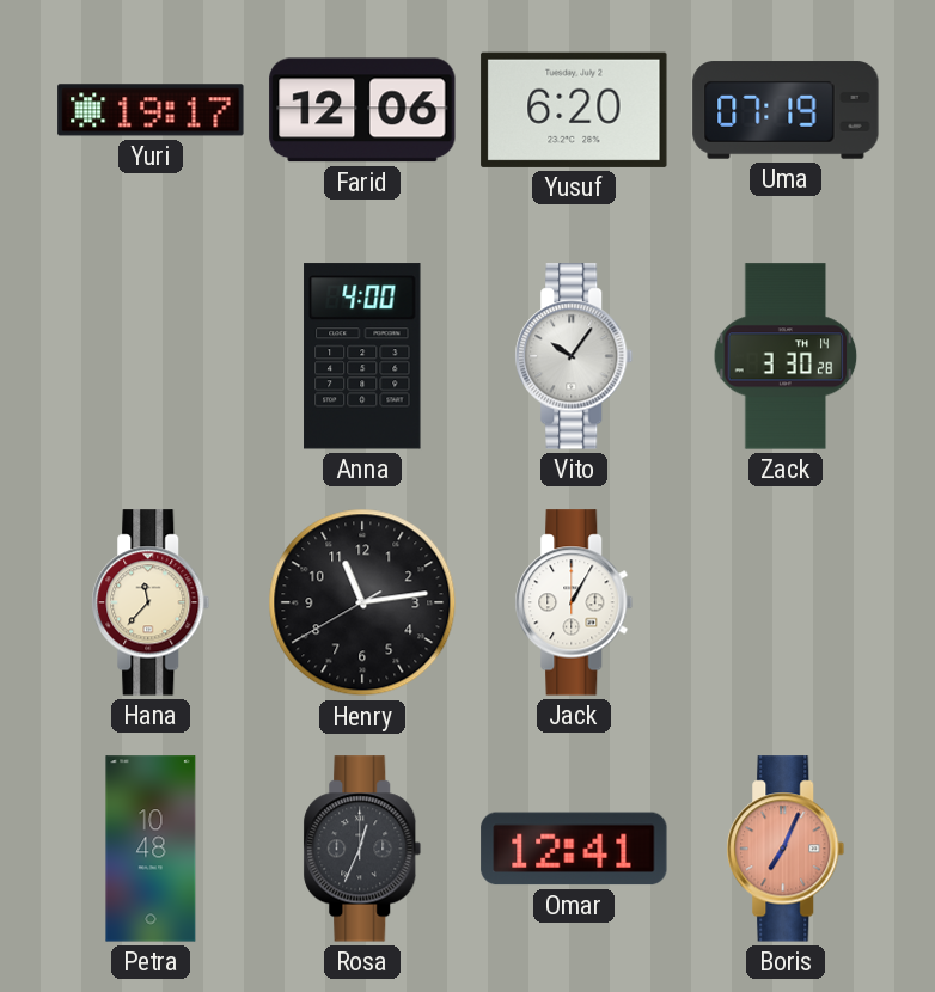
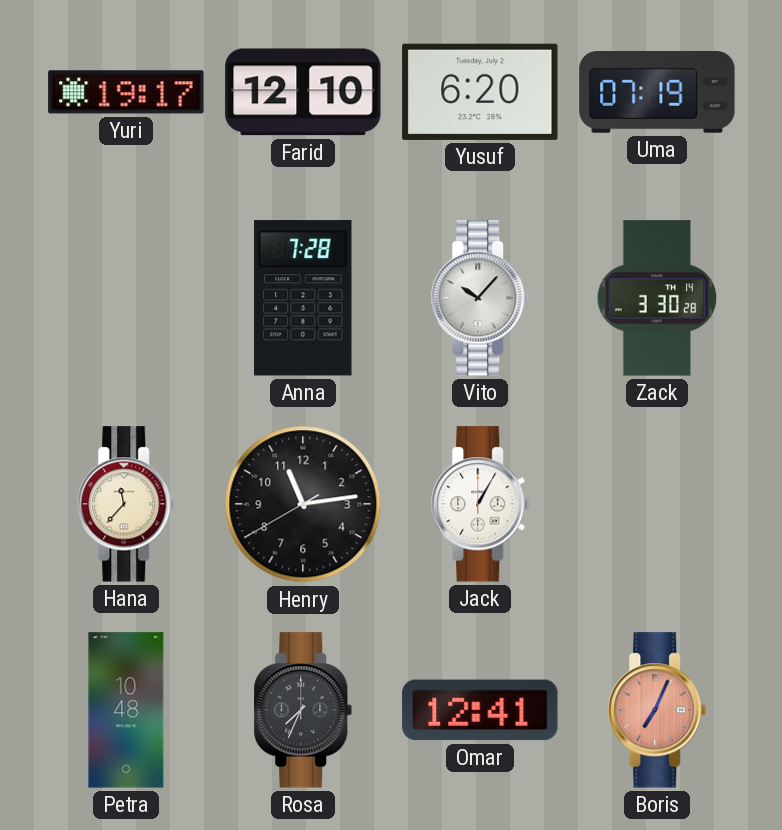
Farid: 12:06 -> 12:10 (303, 92)
Anna: 4:00 -> 7:28 (303, 298)
Vito: 10:06 -> 10:07 (480, 298)
Rosa: 12:34 -> 7:34 (303, 710)
